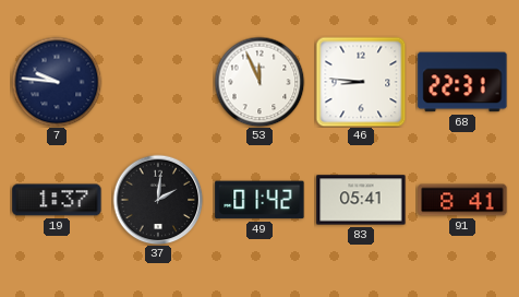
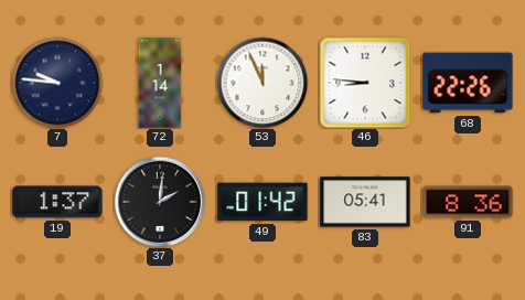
72: none -> 1:14 (160, 83)
68: 22:31 -> 22:26 (468, 83)
91: 8:41 -> 8:36 (468, 202)
